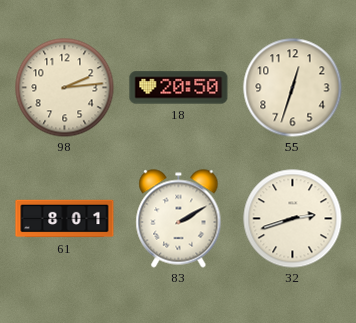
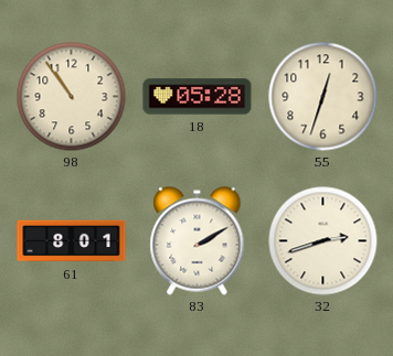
98: 2:14 -> 10:54 (72, 97)
18: 20:50 -> 05:28 (198, 97)
